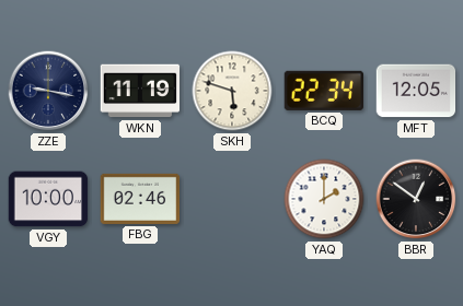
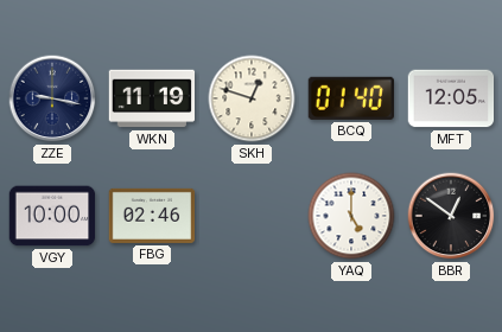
SKH: 5:48 -> 12:48 (252, 98)
BCQ: 22:34 -> 01:40 (351, 98)
YAQ: 2:00 -> 5:00 (351, 216)
